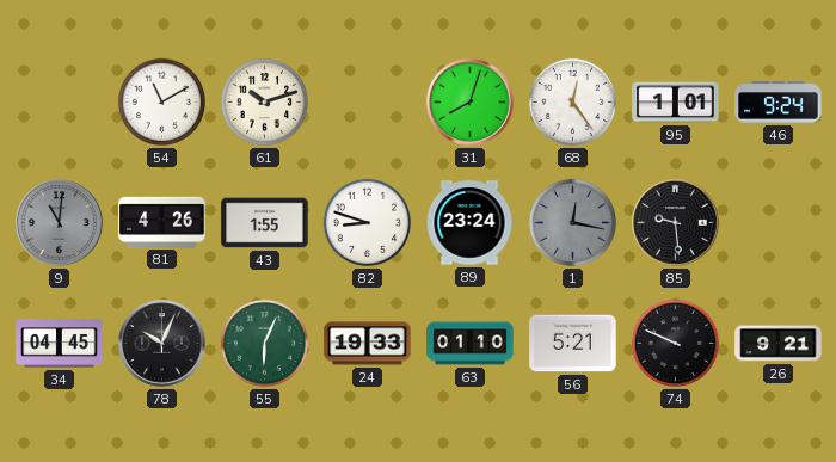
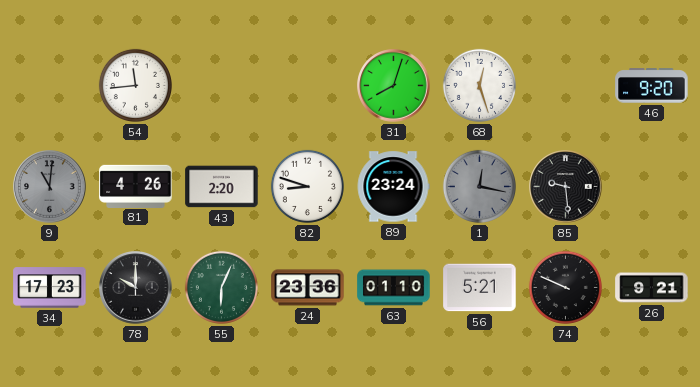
54: 11:10 -> 11:44 (135, 85)
61: 10:12 -> none (264, 101)
68: 12:24 -> 12:27 (479, 85)
95: 1:01 -> none (676, 103)
46: 9:24 -> 9:20 (652, 86)
43: 1:55 -> 2:20 (222, 187)
34: 04:45 -> 17:23 (50, 288)
78: 10:04 -> 10:00 (136, 288)
24: 19:33 -> 23:36 (308, 288)
